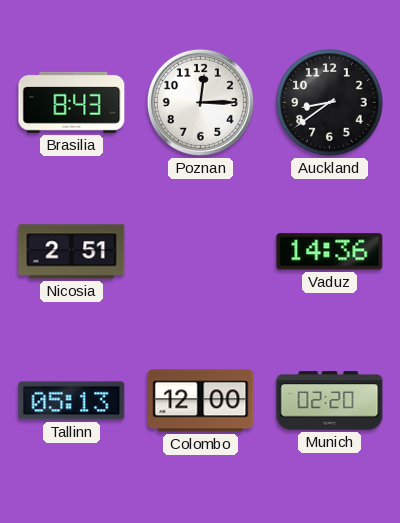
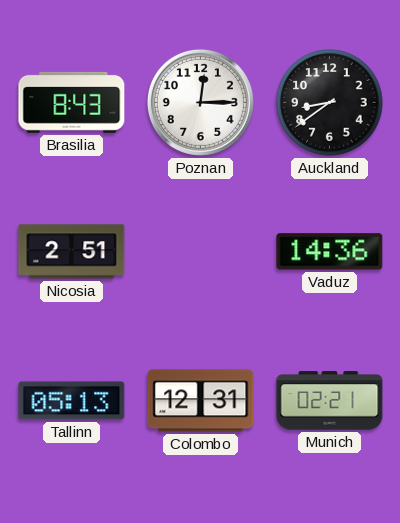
Colombo: 12:00 -> 12:31 (201, 401)
Munich: 02:20 -> 02:21 (330, 401)
